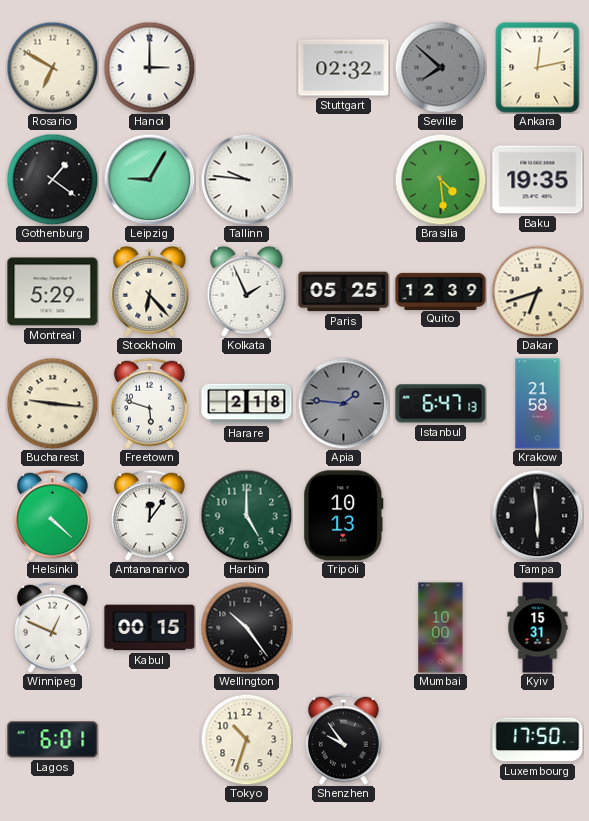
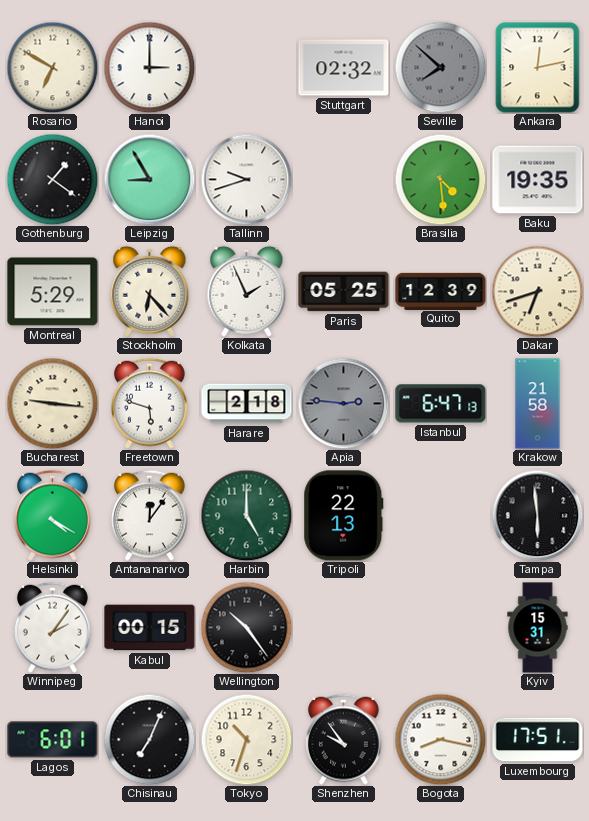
Leipzig: 9:05 -> 8:55 (149, 179)
Tallinn: 9:46 -> 9:42 (246, 179)
Apia: 1:46 -> 2:46 (343, 403)
Helsinki: 4:22 -> 4:20 (53, 515)
Tripoli: 10:13 -> 22:13 (344, 516)
Winnipeg: 12:49 -> 2:06 (53, 627)
Mumbai: 10:00 -> none (441, 628)
Chisinau: none -> 7:04 (149, 739)
Bogota: none -> 8:17 (440, 739)
Luxembourg: 17:50 -> 17:51 (538, 740)
